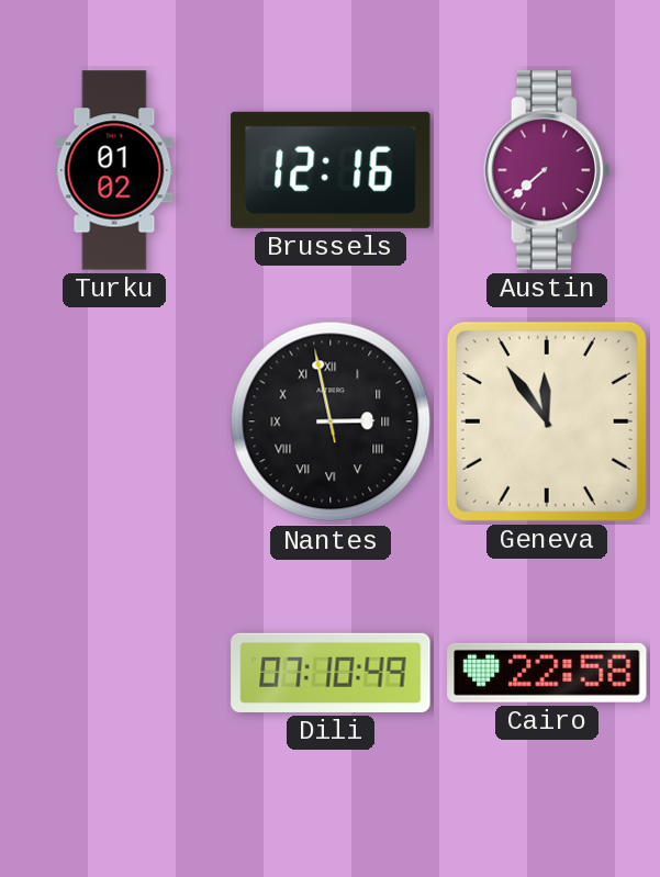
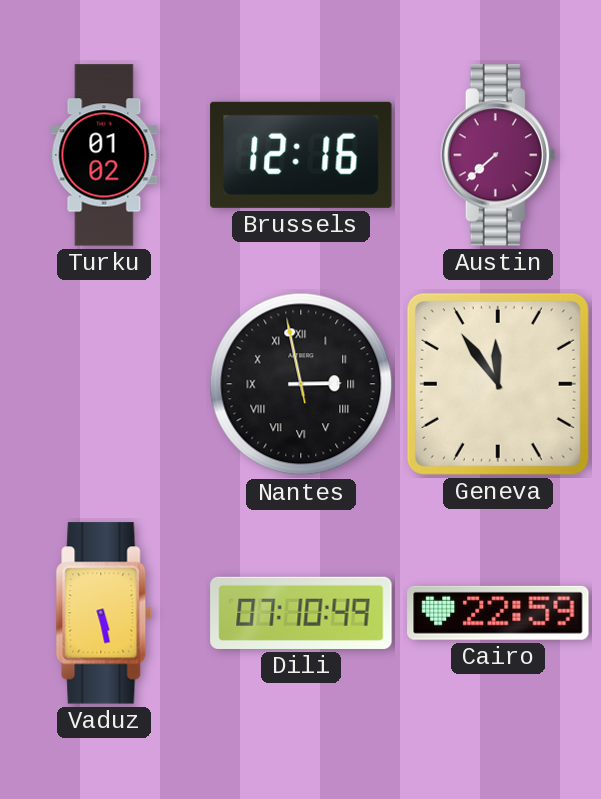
Vaduz: none -> 5:28 (104, 613)
Cairo: 22:58 -> 22:59 (498, 613)
